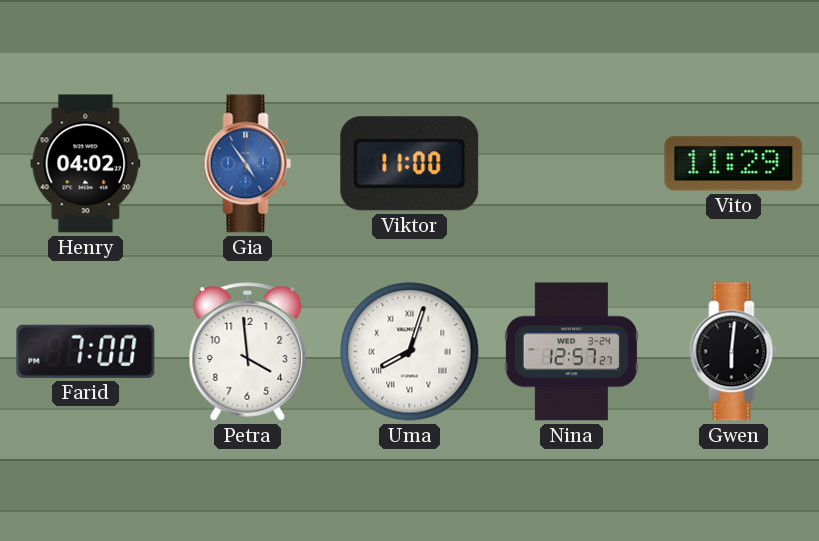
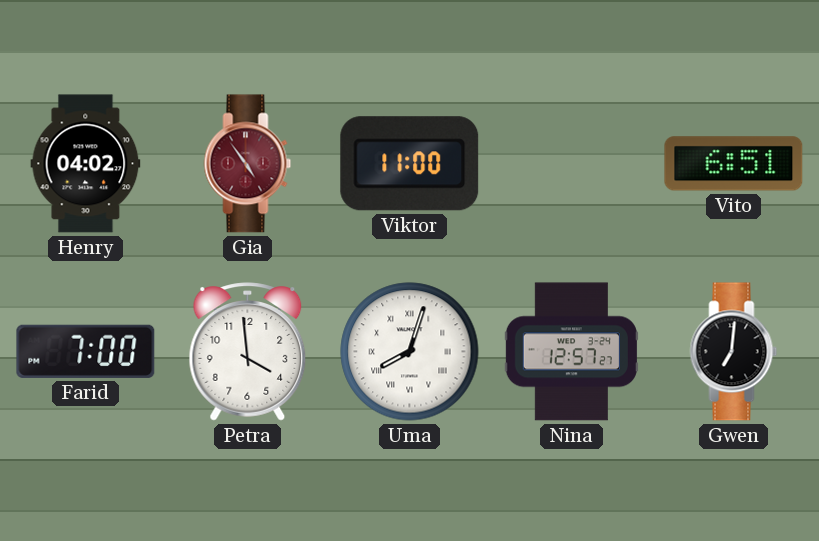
Gia dial: blue -> burgundy (248, 164)
Vito: 11:29 -> 6:51 (734, 164)
Gwen: 6:01 -> 7:01 (734, 352)
